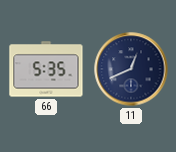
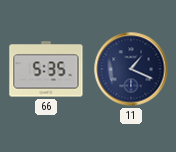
11: 12:41 -> 1:19 (131, 69)
